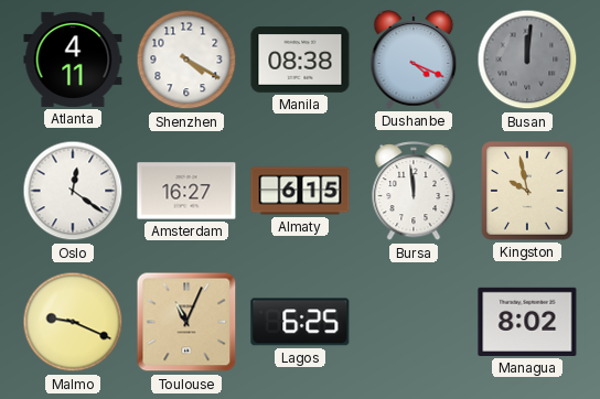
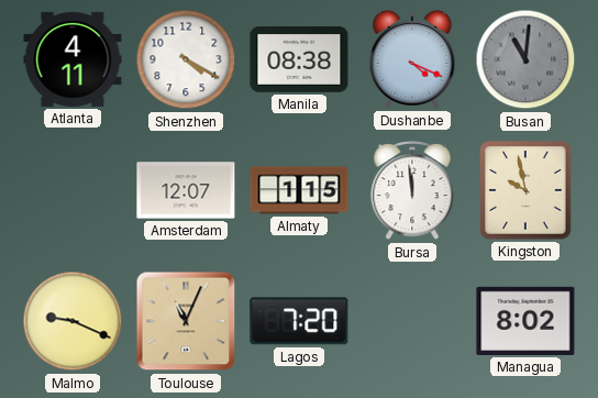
Busan: 12:01 -> 11:01 (525, 59)
Oslo: 12:21 -> none (73, 191)
Amsterdam: 16:27 -> 12:07 (186, 190)
Almaty: 6:15 -> 1:15 (299, 190)
Lagos: 6:25 -> 7:20 (299, 321)
